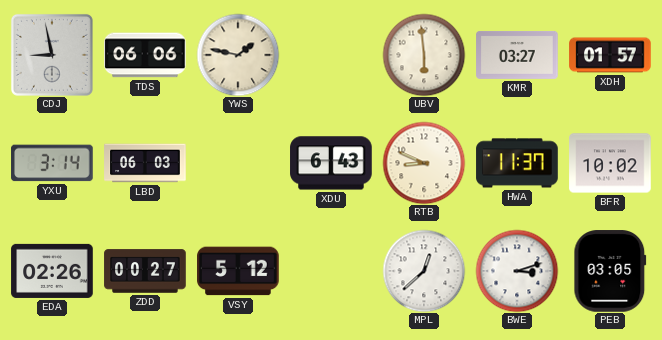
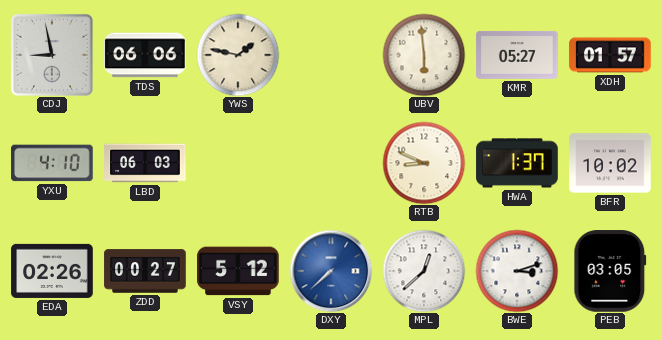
KMR: 03:27 -> 05:27 (517, 55)
YXU: 3:14 -> 4:10 (52, 163)
XDU: 6:43 -> none (331, 163)
HWA: 11:37 -> 1:37 (517, 163)
DXY: none -> 7:38 (331, 271)
